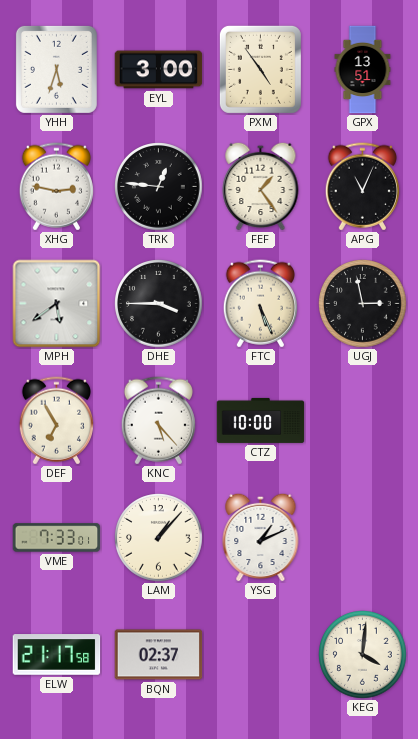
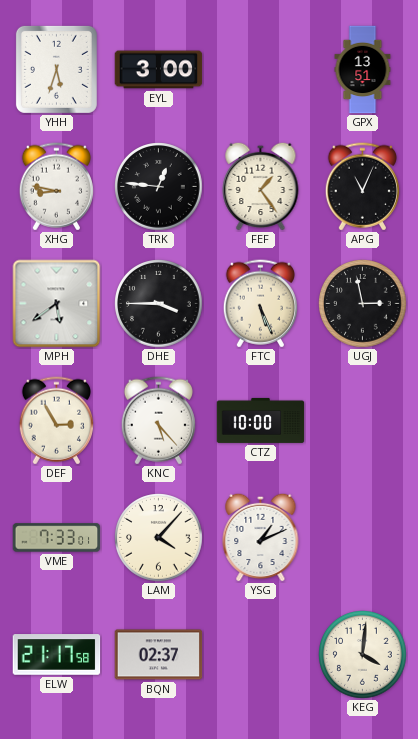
PXM: 4:54 -> none (260, 69)
XHG: 2:47 -> 8:47 (56, 187)
DEF: 6:55 -> 2:55 (56, 421)
LAM: 1:07 -> 4:07 (159, 538)
